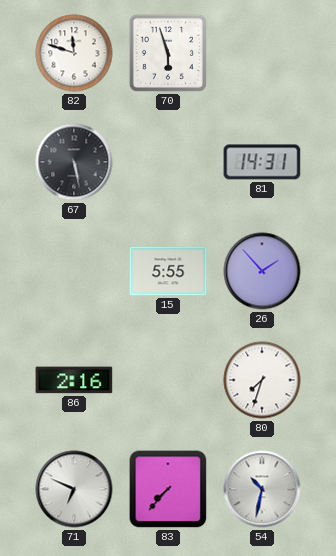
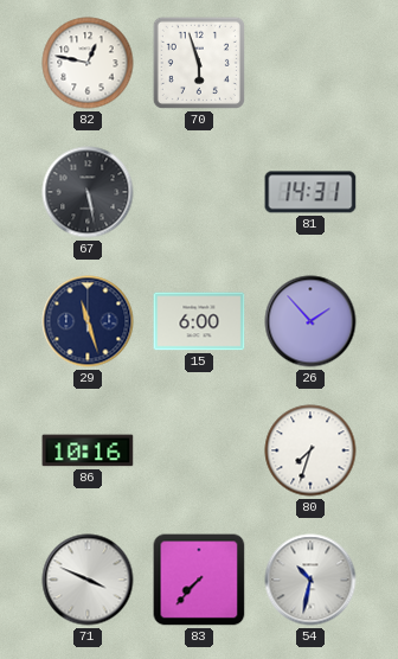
82: 11:48 -> 12:47 (88, 63)
29: none -> 11:27 (88, 321)
15: 5:55 -> 6:00 (199, 321)
86: 2:16 -> 10:16 (88, 450)
71: 6:49 -> 3:49 (88, 580)
